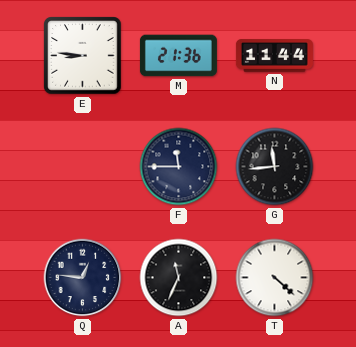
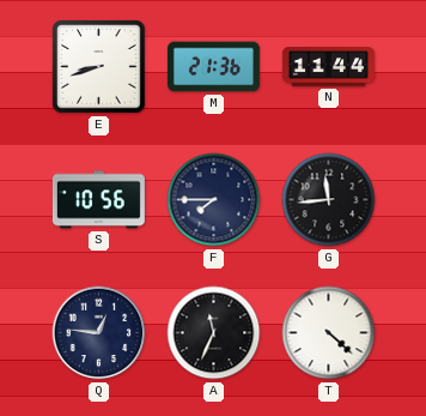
E: 8:46 -> 8:42 (99, 67)
S: none -> 10:56 (98, 200)
F: 11:45 -> 7:45 (214, 200)
